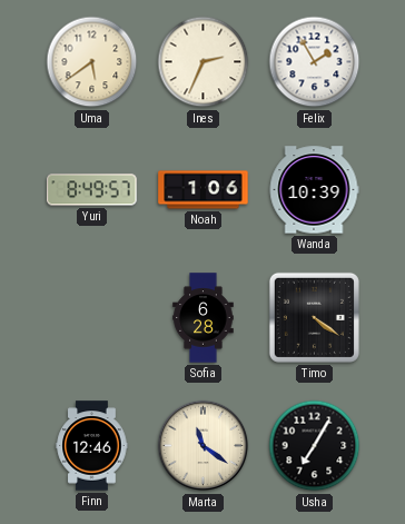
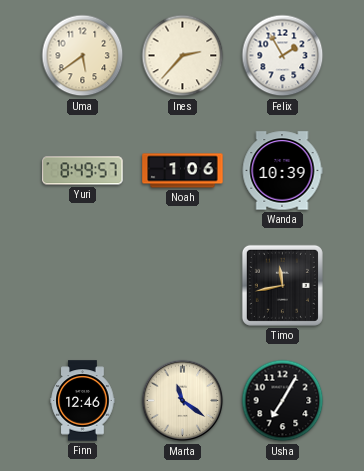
Ines: 2:34 -> 2:37 (183, 56)
Sofia: 6:28 -> none (204, 318)
Timo: 4:21 -> 11:43 (282, 285)
